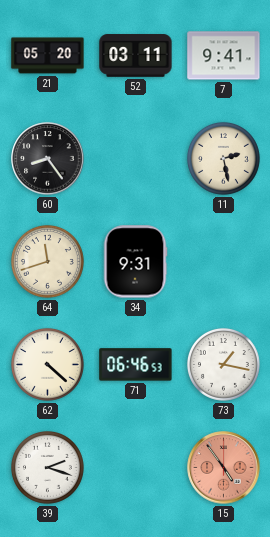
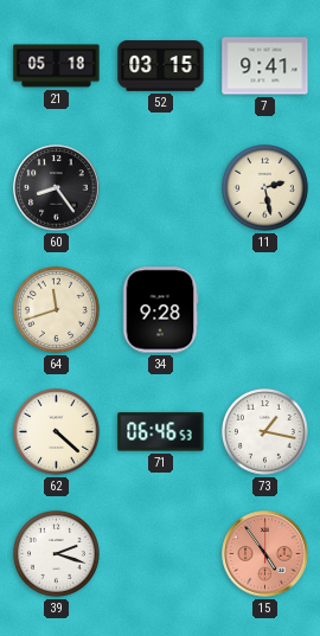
21: 05:20 -> 05:18 (57, 66)
52: 03:11 -> 03:15 (161, 66)
34: 9:31 -> 9:28 (160, 310)
